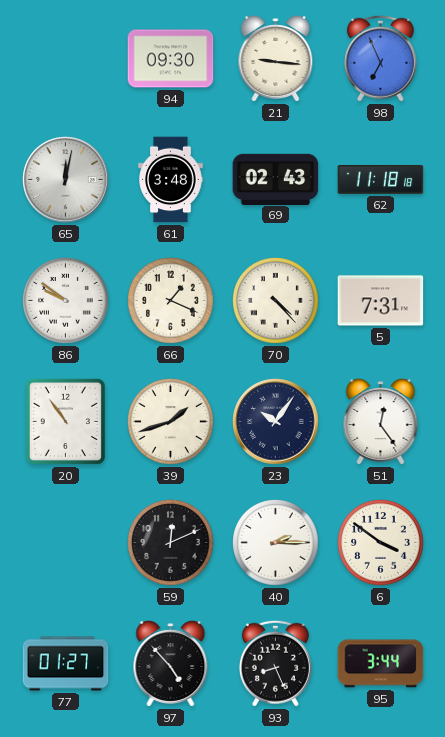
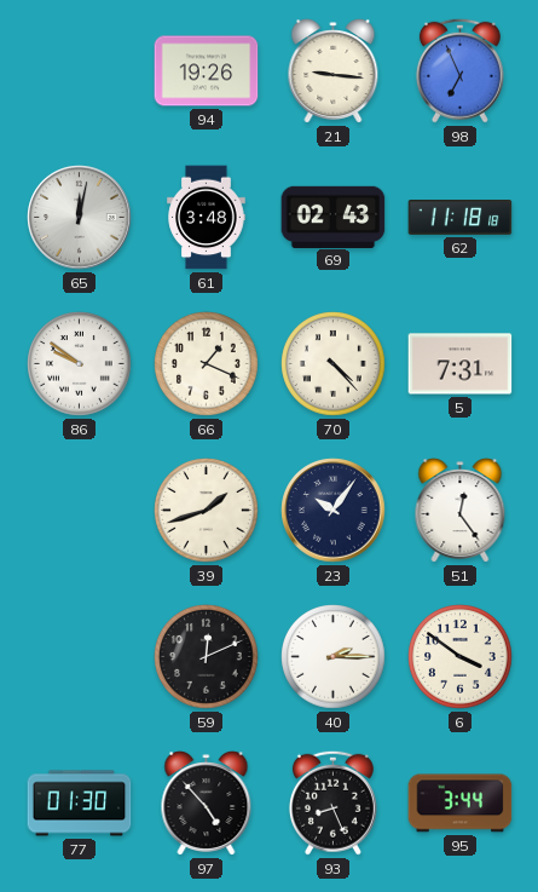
94: 09:30 -> 19:26 (207, 71)
20: 10:54 -> none (65, 421)
77: 01:27 -> 01:30 (80, 804)
